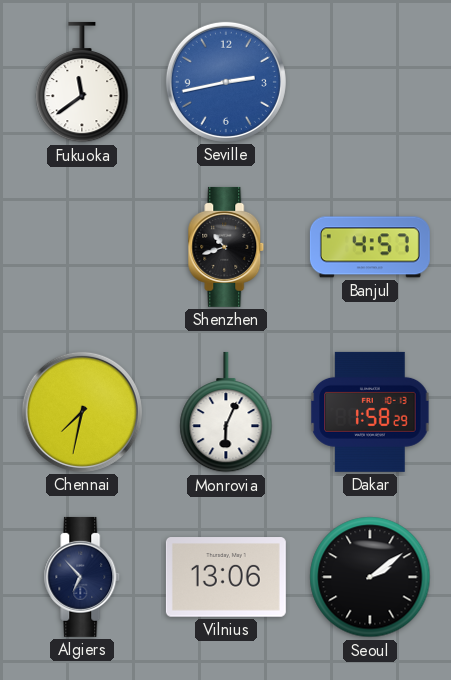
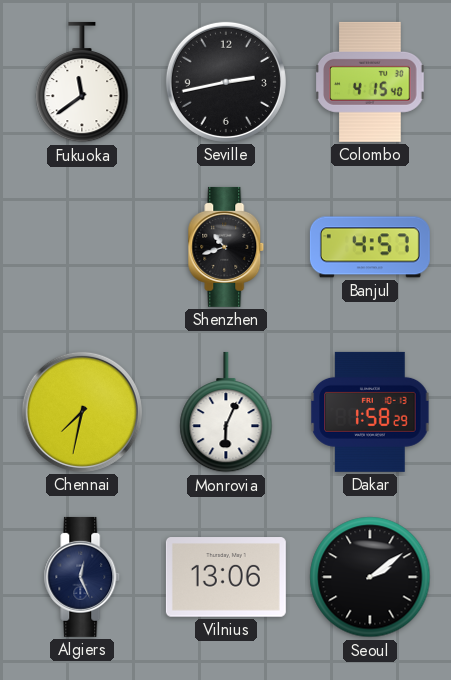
Seville dial: blue -> black (226, 82)
Colombo: none -> 4:15 (370, 82)
Algiers: 6:53 -> 12:26 (82, 577)
